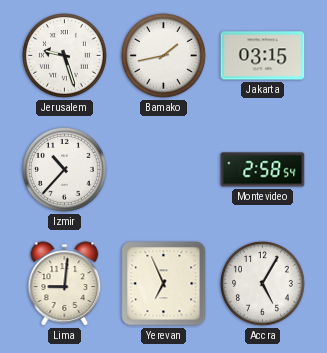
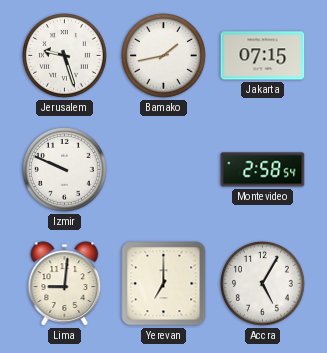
Jakarta: 03:15 -> 07:15 (263, 56)
Izmir: 10:37 -> 9:49 (65, 170)
Yerevan: 6:56 -> 7:00 (164, 284)
